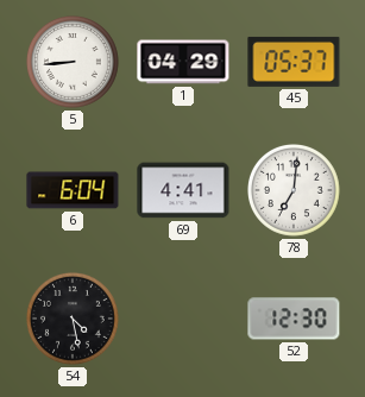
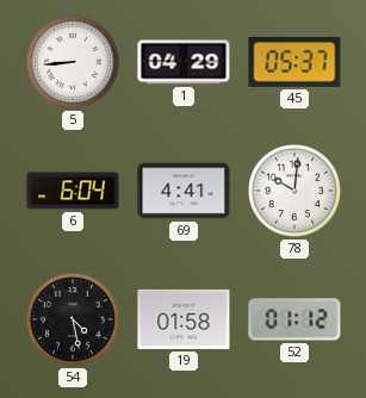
78: 7:01 -> 10:01 (296, 192)
19: none -> 01:58 (184, 319)
52: 12:30 -> 01:12 (294, 319)
